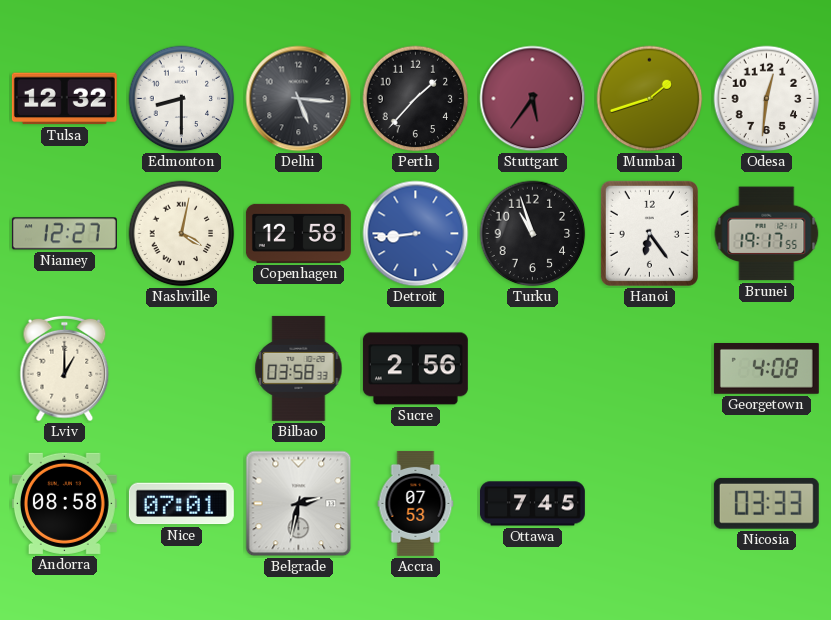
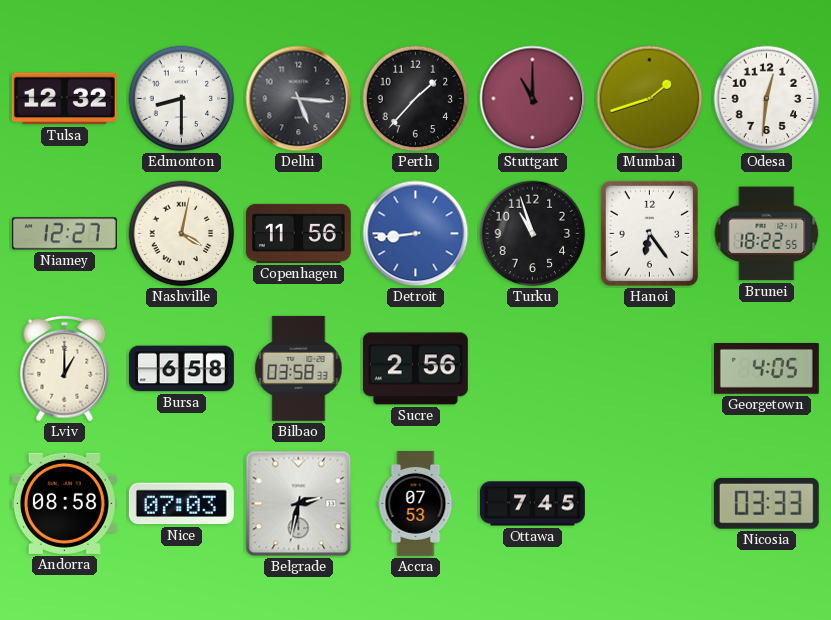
Stuttgart: 5:36 -> 11:00 (533, 99)
Copenhagen: 12:58 -> 11:56 (298, 233)
Brunei: 19:17 -> 18:22 (767, 234)
Bursa: none -> 6:58 (181, 369)
Georgetown: 4:08 -> 4:05 (766, 369)
Nice: 07:01 -> 07:03 (181, 504)
